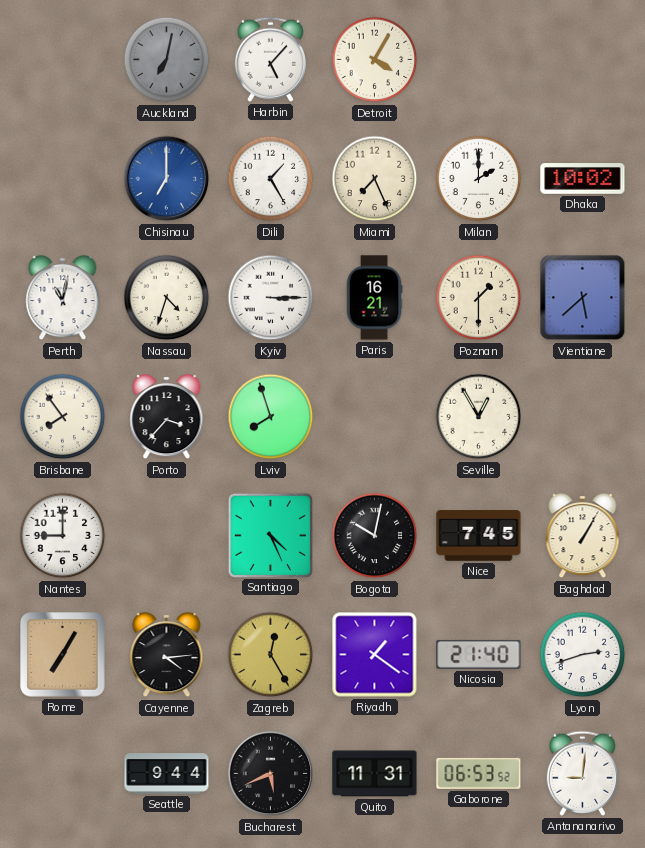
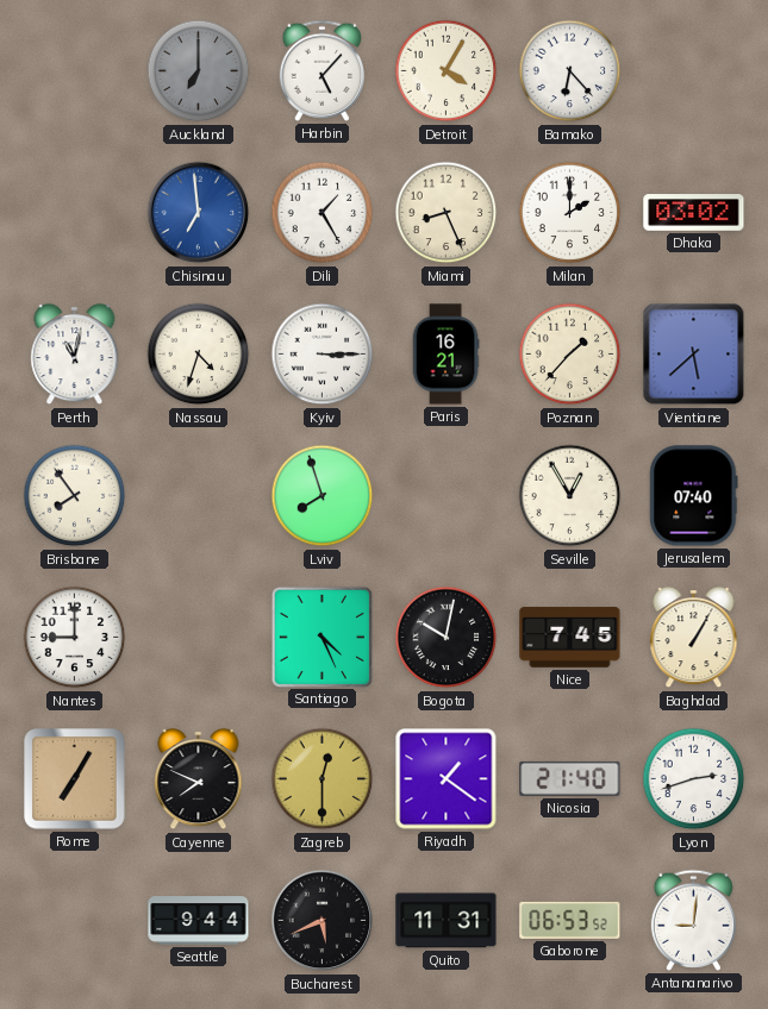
Auckland: 7:02 -> 7:00 (199, 71)
Bamako: none -> 6:23 (570, 71)
Chisinau: 7:00 -> 6:59 (199, 213)
Miami: 7:26 -> 8:26 (447, 213)
Dhaka: 10:02 -> 03:02 (694, 213)
Poznan: 1:30 -> 1:37 (570, 355)
Porto: 3:37 -> none (167, 417)
Jerusalem: none -> 07:40 (694, 496)
Cayenne: 4:14 -> 7:49 (199, 779)
Zagreb: 12:25 -> 12:30 (323, 779)
